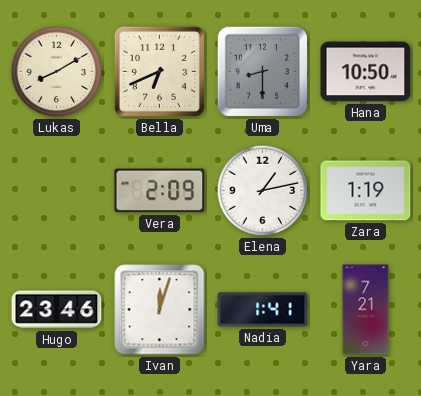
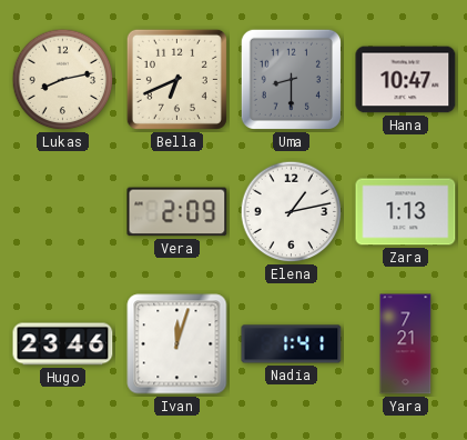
Lukas: 8:10 -> 8:13 (63, 80)
Hana: 10:50 -> 10:47 (406, 80)
Zara: 1:19 -> 1:13 (406, 212)
